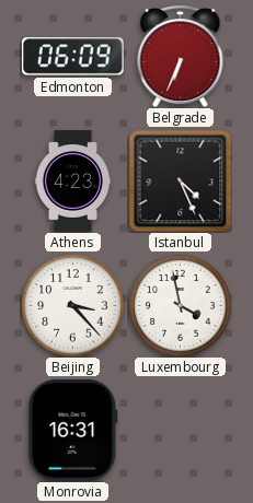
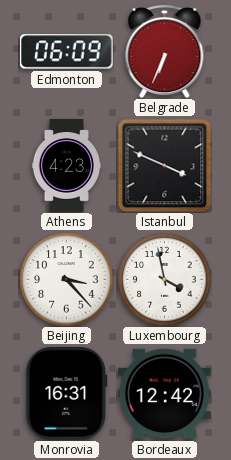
Istanbul: 4:26 -> 3:49 (164, 165)
Bordeaux: none -> 12:42 (165, 394)
